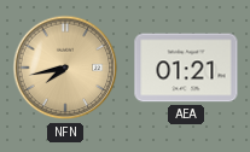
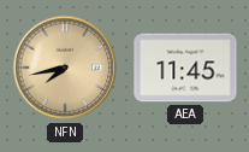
AEA: 01:21 -> 11:45 (185, 68)
